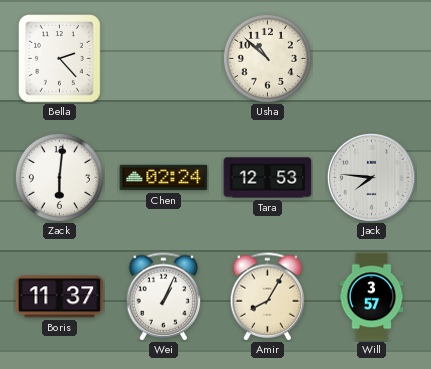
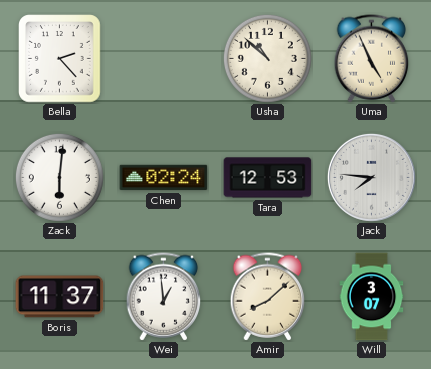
Uma: none -> 4:56 (372, 59)
Wei: 1:04 -> 12:59 (164, 297)
Amir: 8:05 -> 8:08 (268, 297)
Will: 3:57 -> 3:07 (372, 297)
